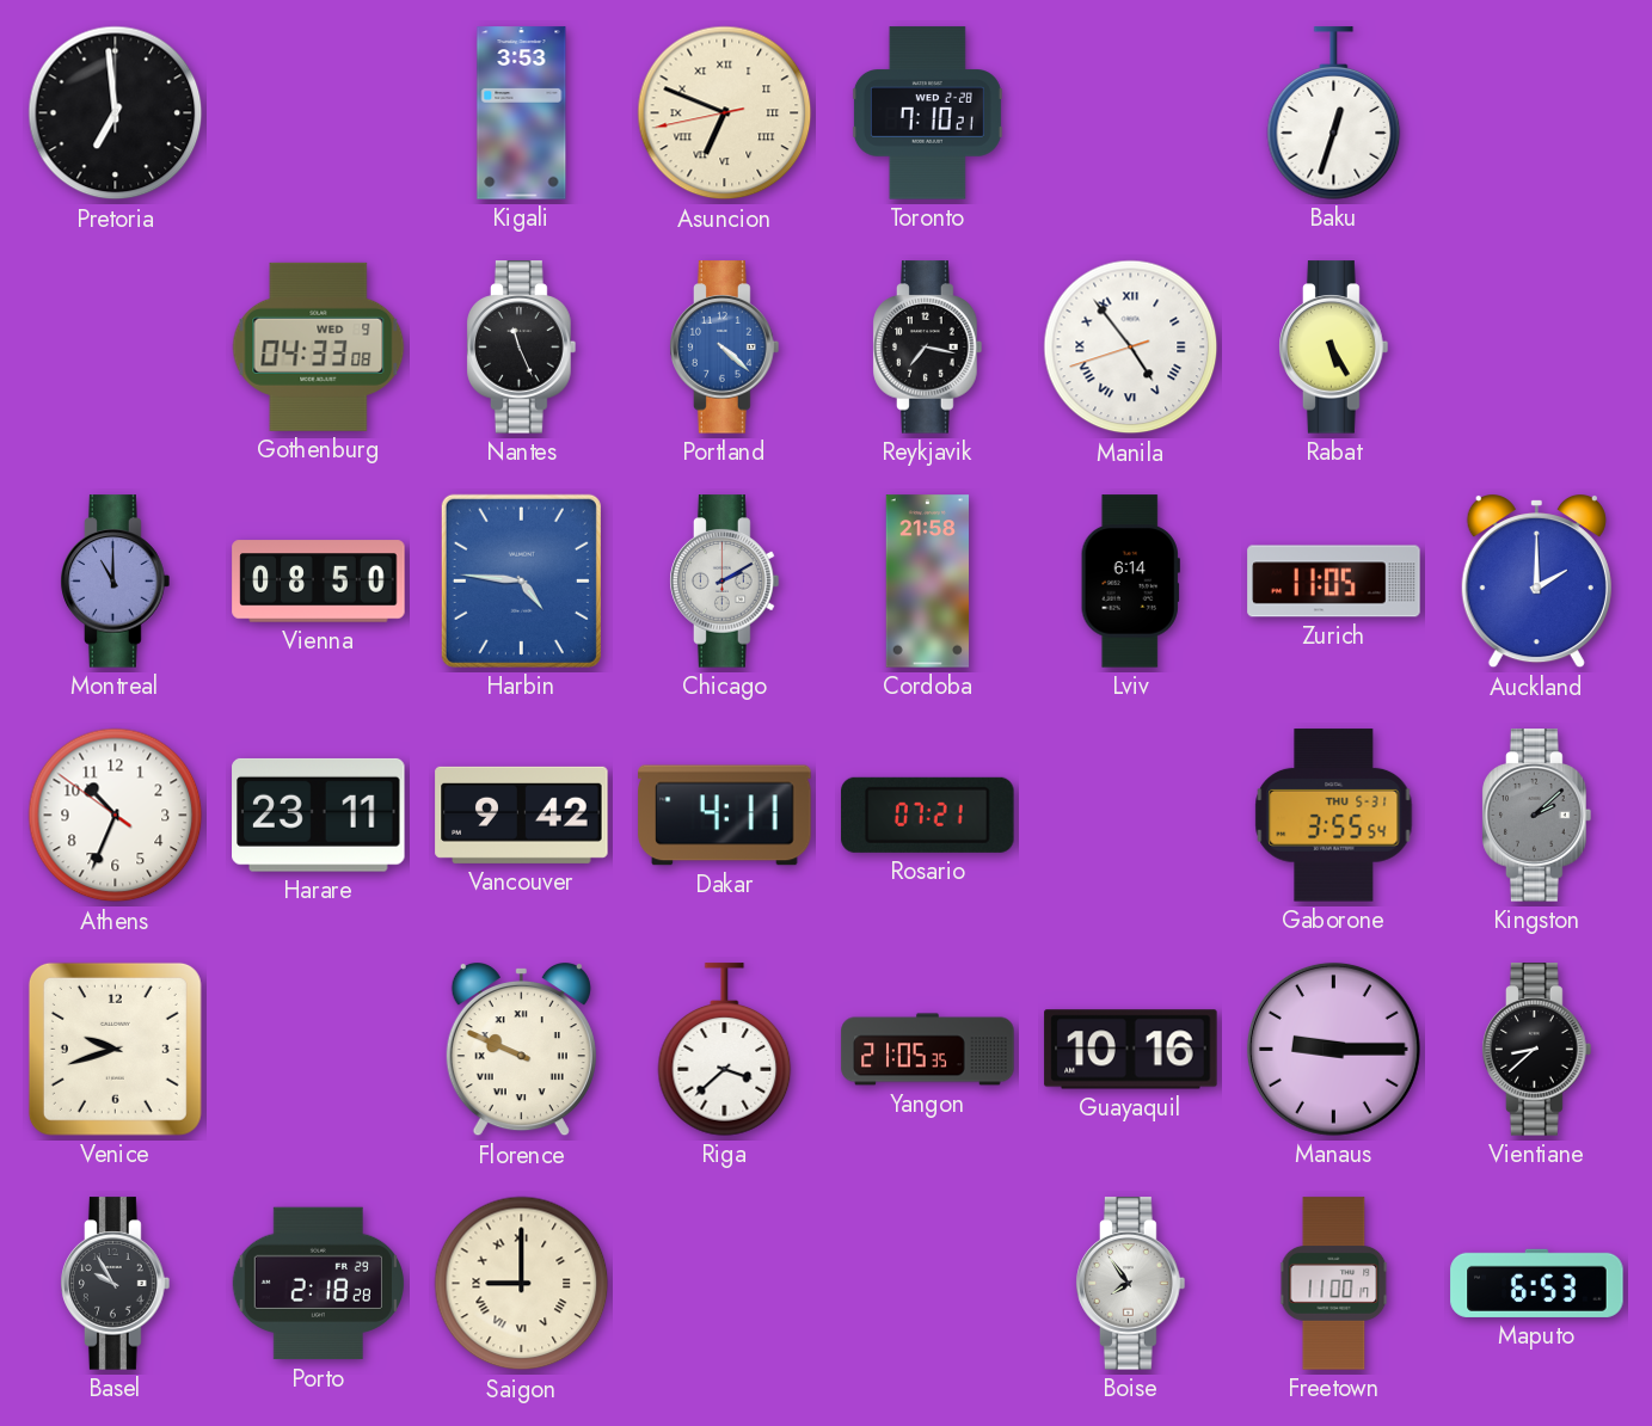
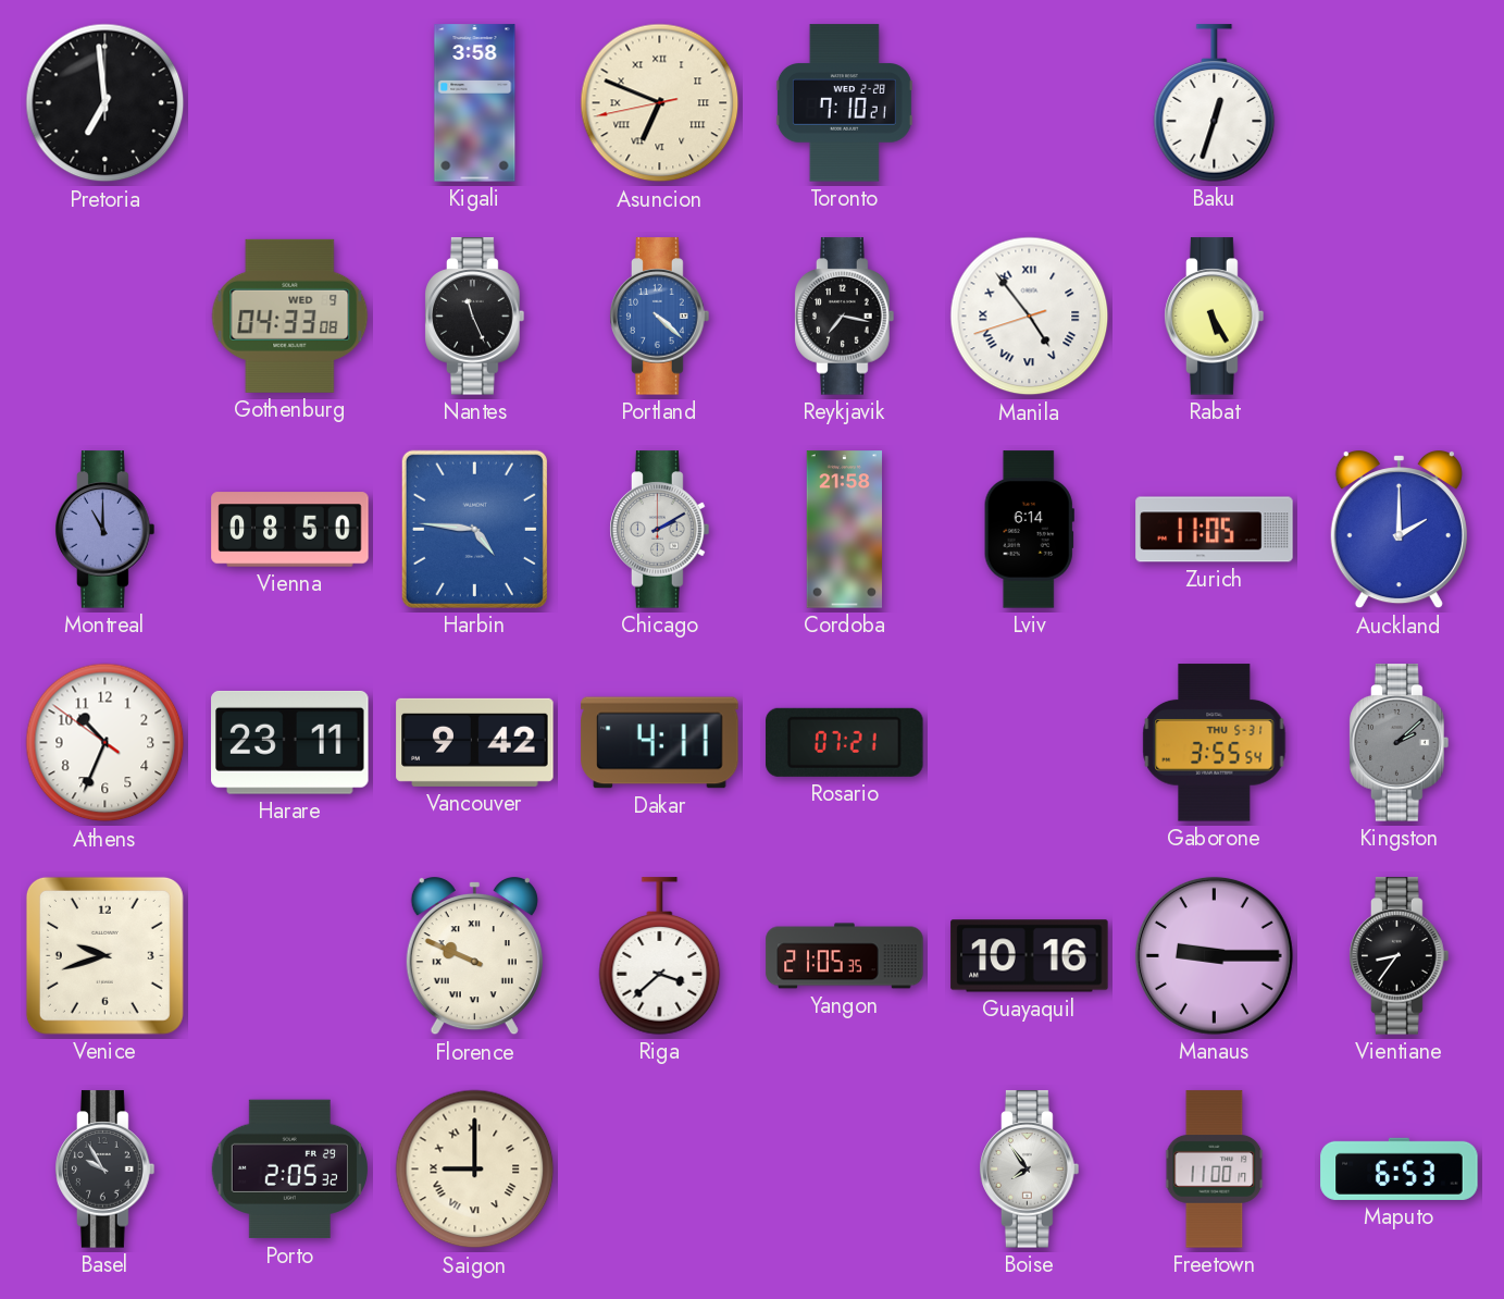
Kigali: 3:53 -> 3:58 (475, 103)
Vientiane: 8:38 -> 8:36 (1400, 956)
Porto: 2:18 -> 2:05 (289, 1170)
